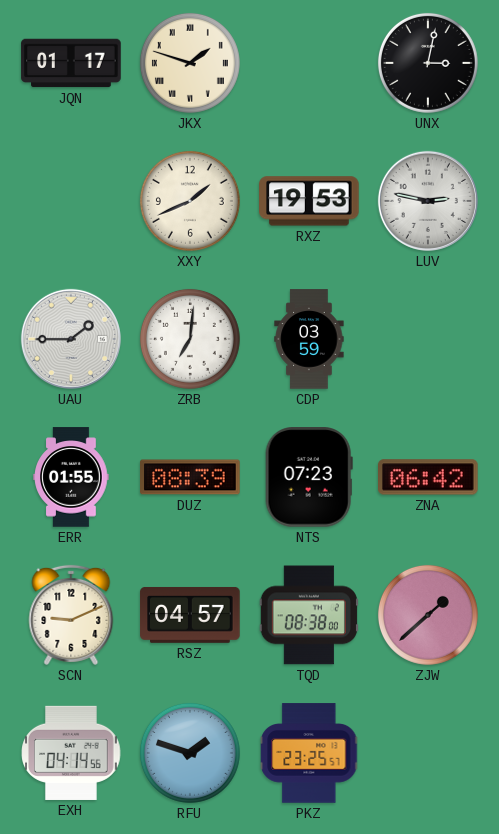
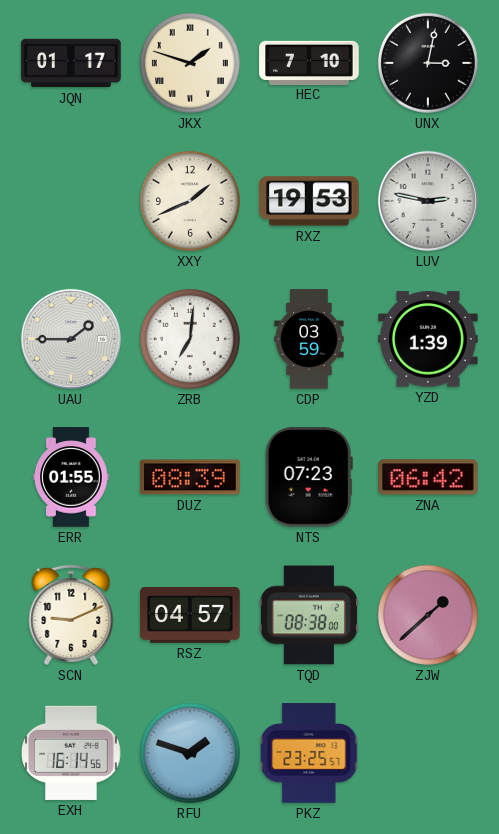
HEC: none -> 7:10 (309, 62)
YZD: none -> 1:39 (428, 339)
EXH: 04:14 -> 16:14 (71, 753)
